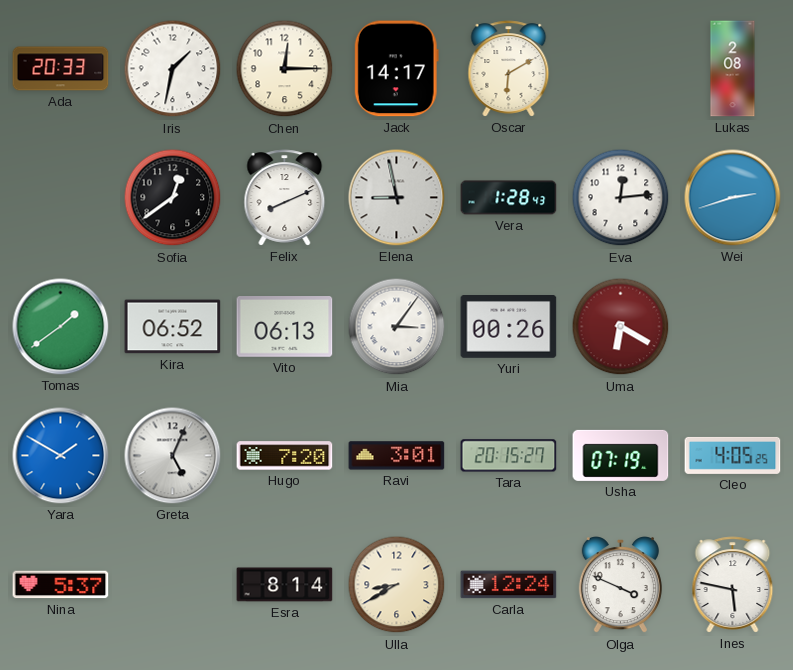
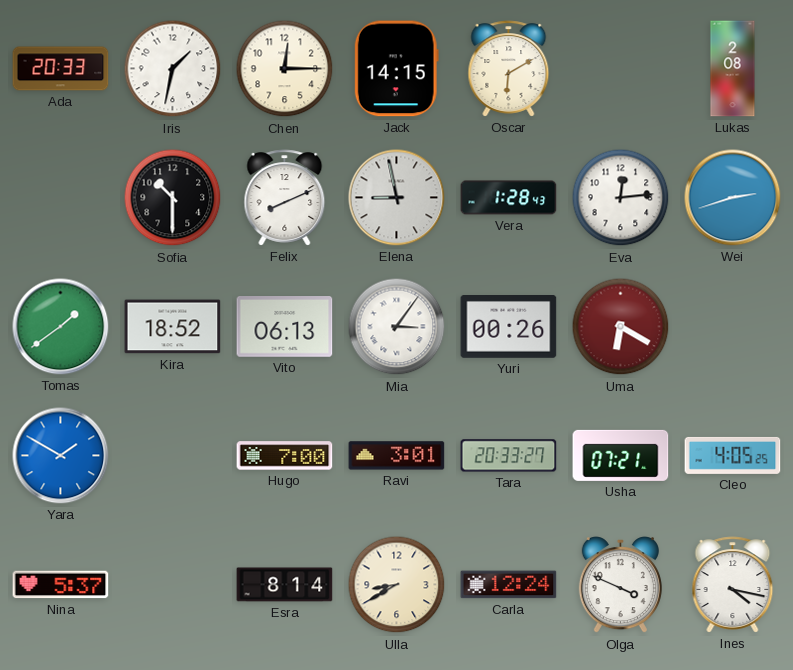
Jack: 14:17 -> 14:15 (396, 69)
Sofia: 12:39 -> 10:30 (173, 198)
Kira: 06:52 -> 18:52 (173, 327)
Greta: 5:04 -> none (173, 456)
Hugo: 7:20 -> 7:00 (285, 456)
Tara: 20:15 -> 20:33 (509, 456)
Usha: 07:19 -> 07:21 (621, 455)
Ines: 5:47 -> 4:17 (733, 585)
